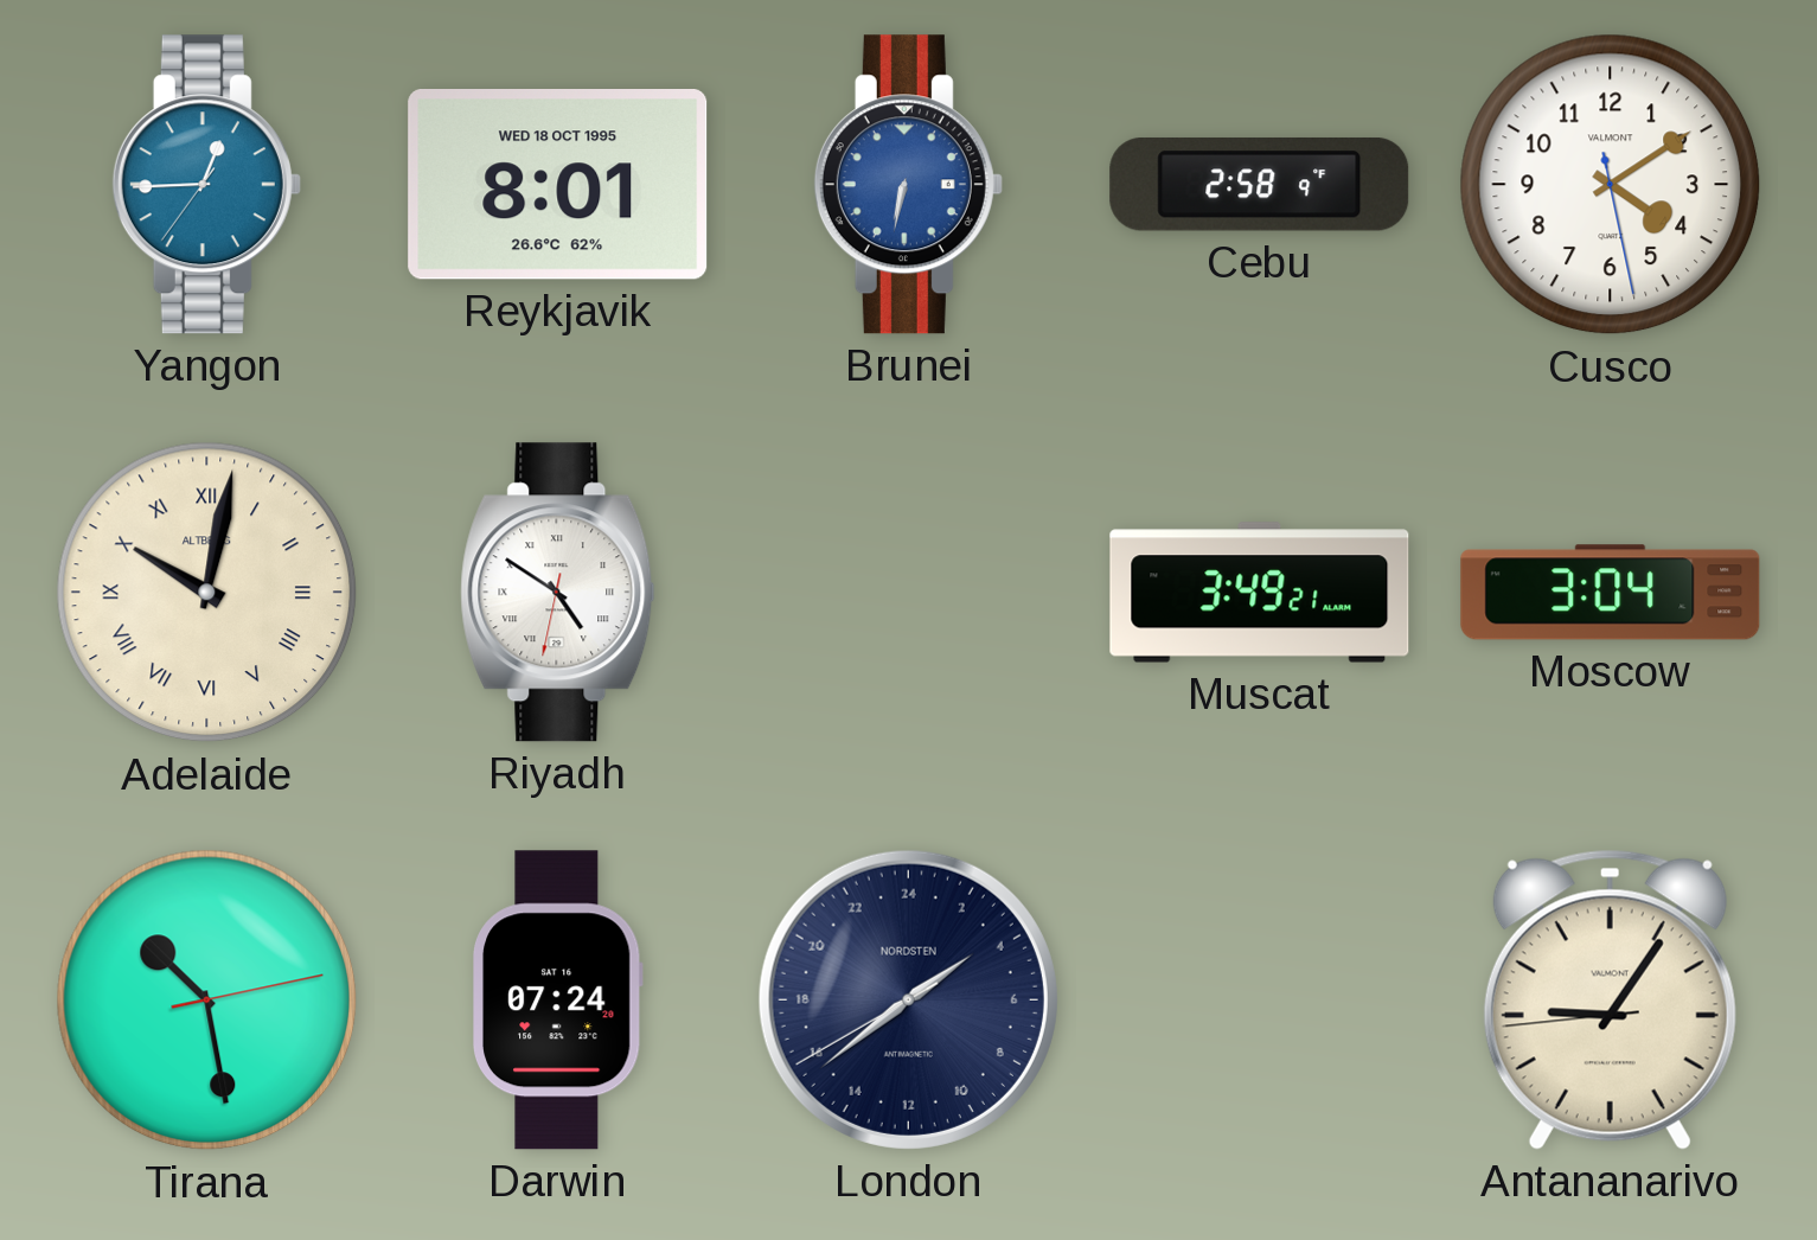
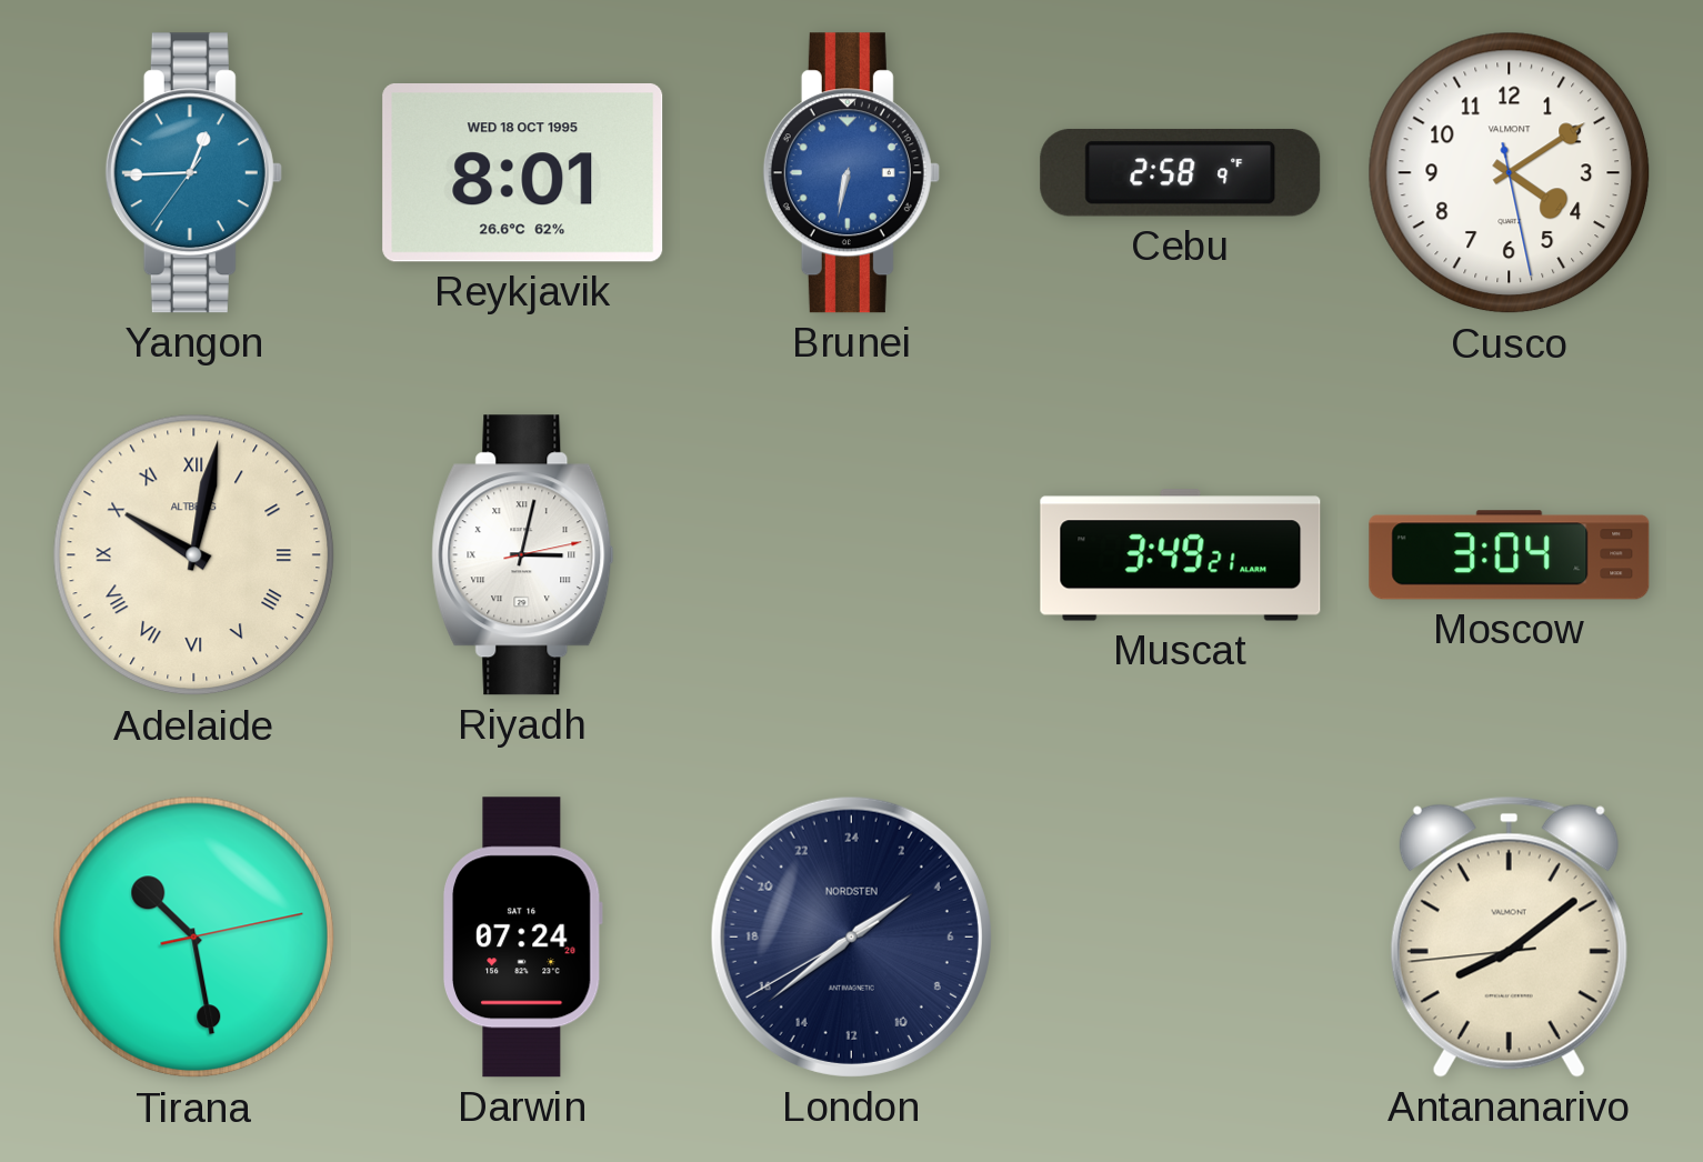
Riyadh: 4:50 -> 3:02 (523, 555)
Antananarivo: 9:05 -> 8:08 (1509, 936)
